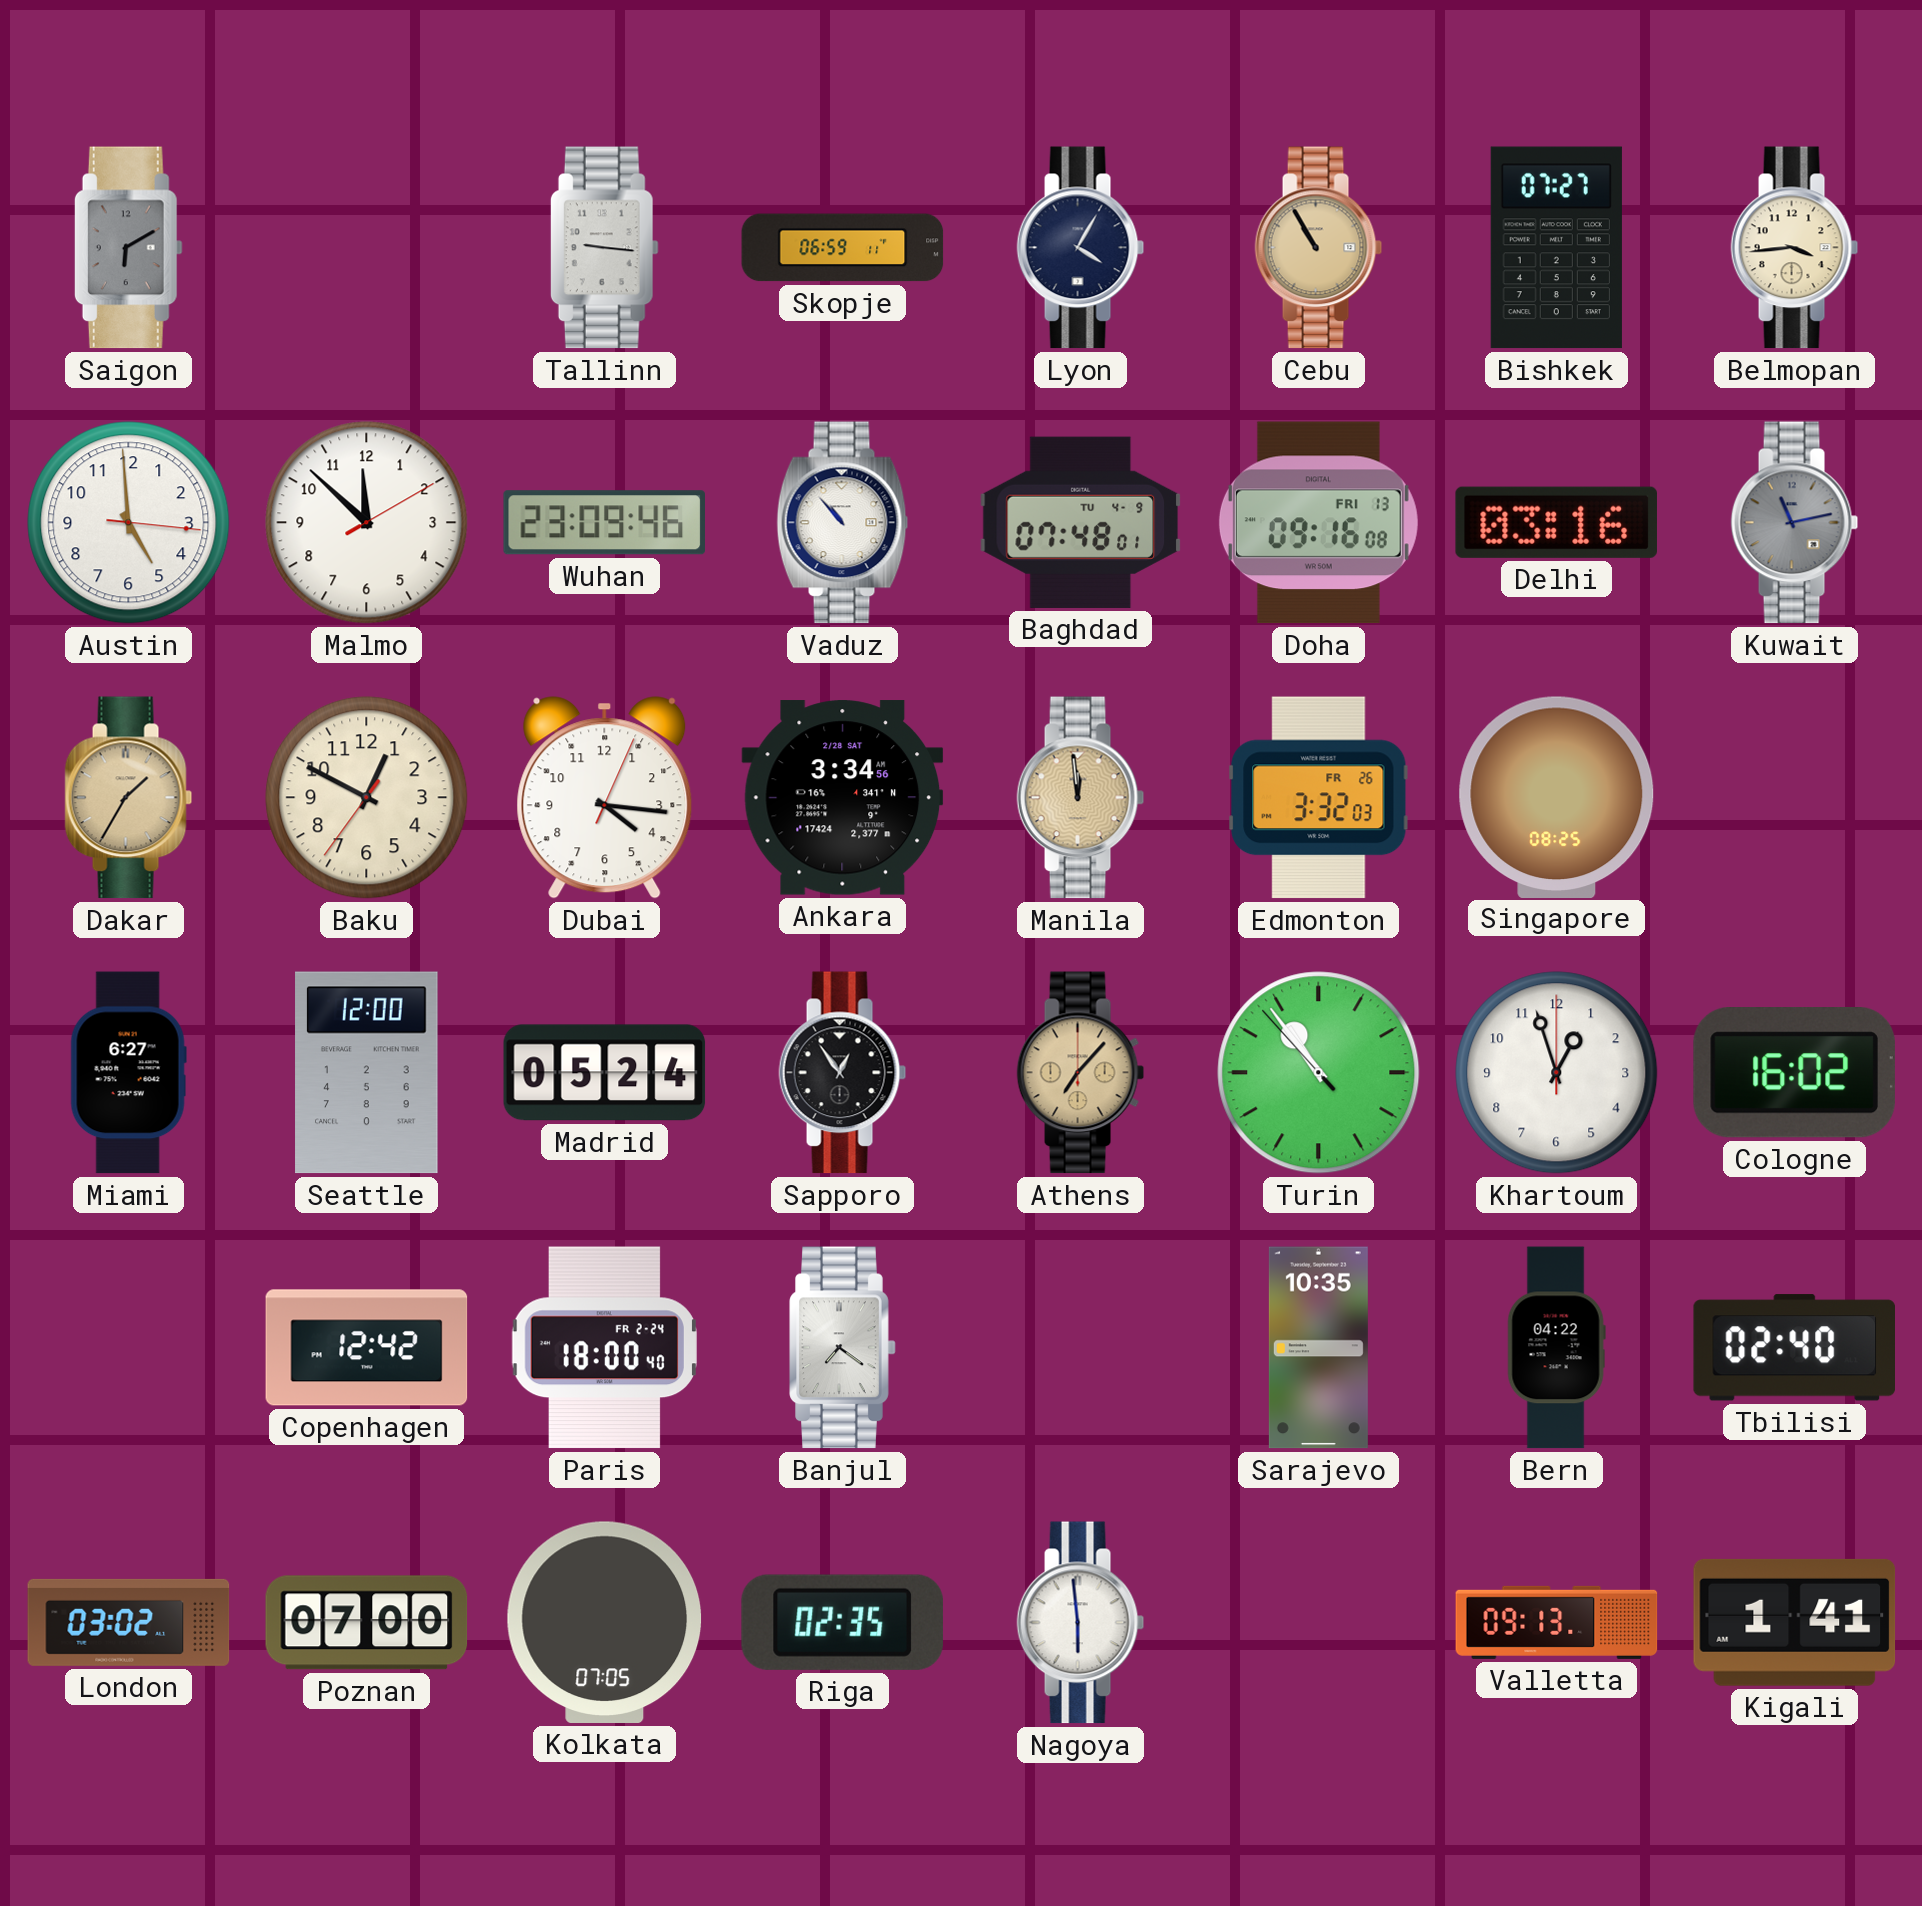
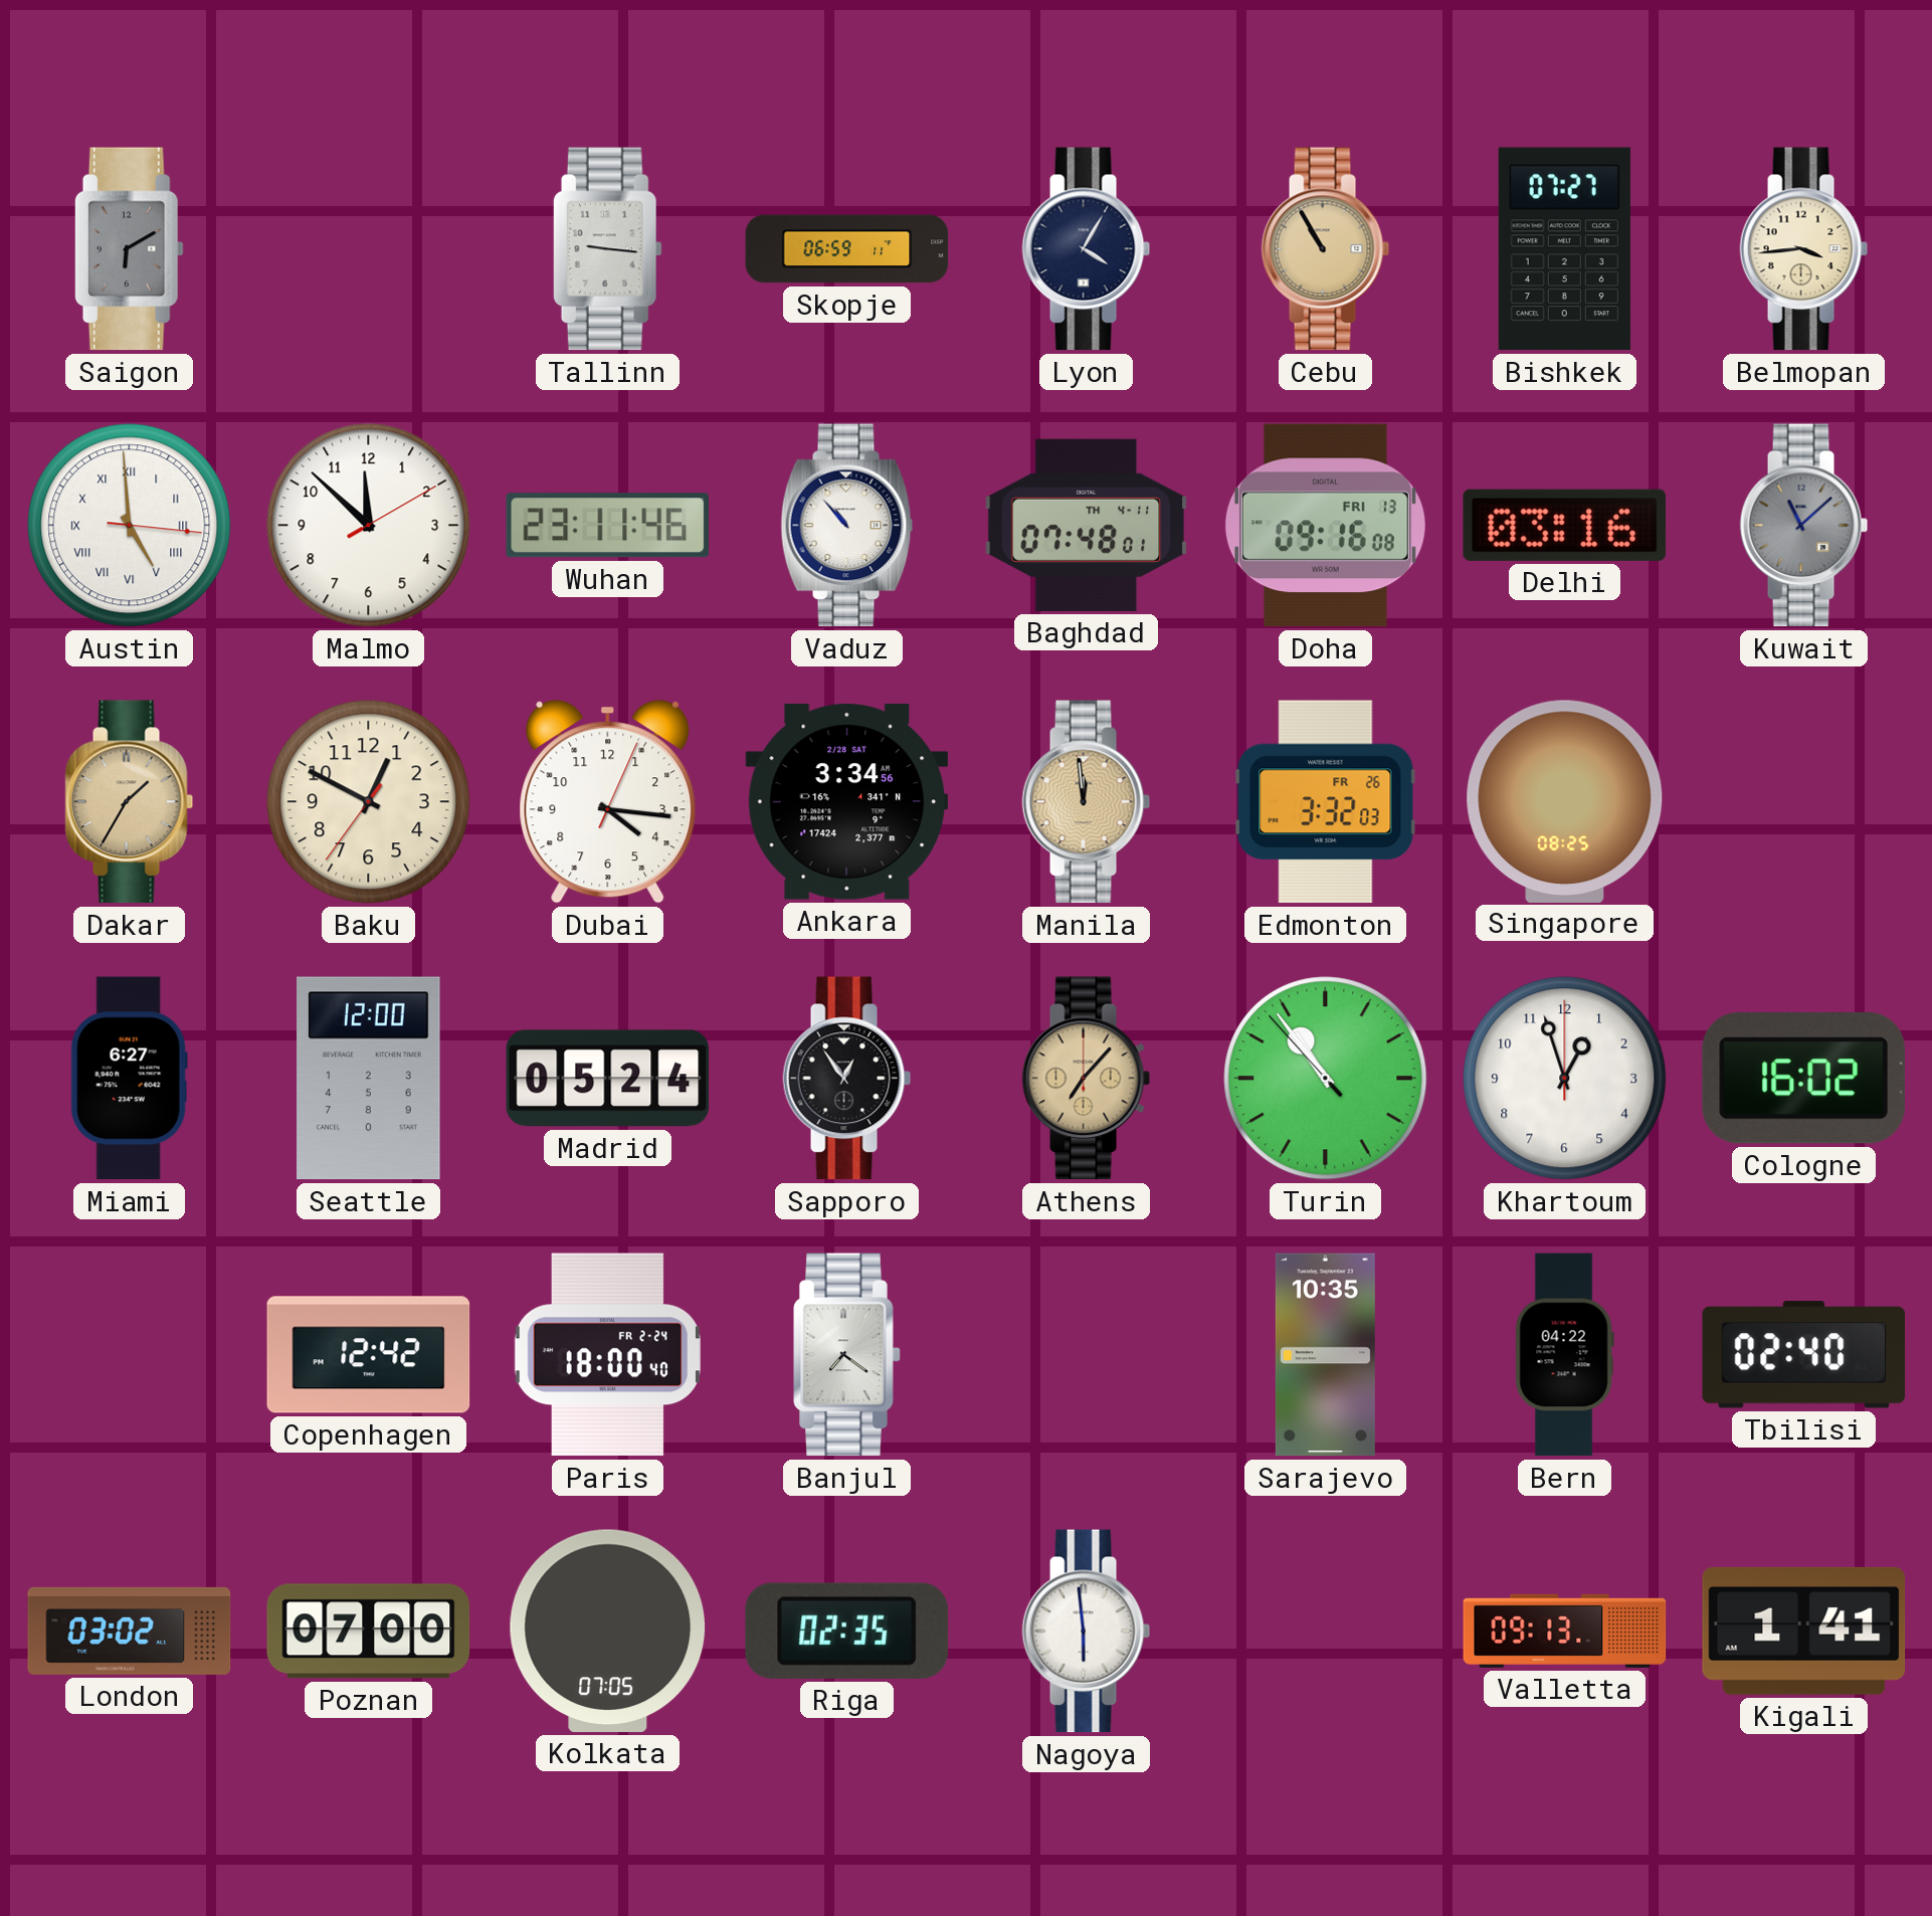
Austin numerals: Arabic -> Roman (130, 526)
Wuhan: 23:09 -> 23:11 (607, 526)
Baghdad date: TU 4-9 -> TH 4-11 (1087, 525)
Kuwait: 11:13 -> 11:08 (1804, 526)
